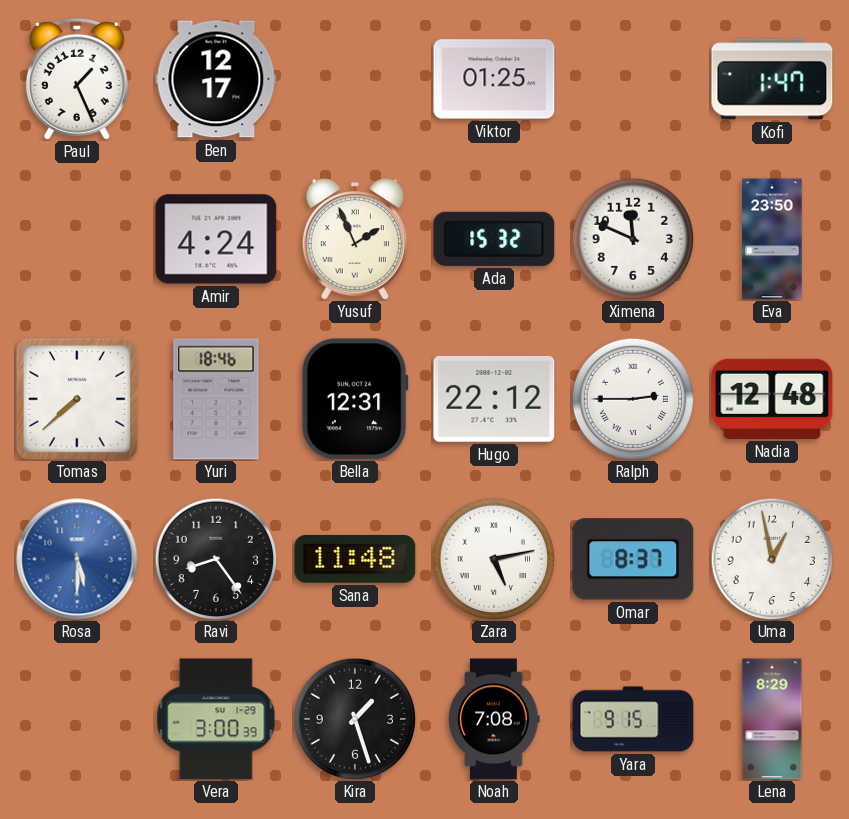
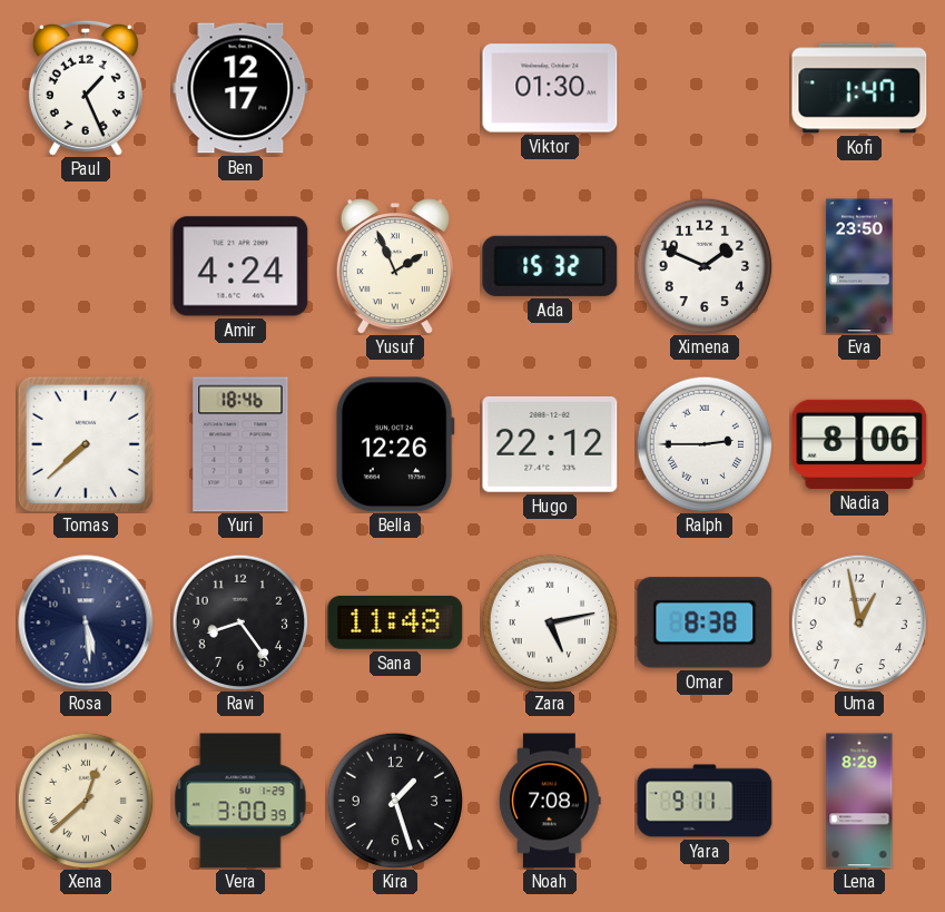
Viktor: 01:25 -> 01:30 (550, 88)
Ximena: 11:49 -> 1:49 (705, 266)
Bella: 12:31 -> 12:26 (395, 444)
Nadia: 12:48 -> 8:06 (859, 444)
Rosa: 5:30 -> 5:29 (86, 622)
Rosa dial: blue -> navy (86, 622)
Omar: 8:37 -> 8:38 (705, 622)
Xena: none -> 12:38 (86, 801)
Yara: 9:15 -> 9:11 (705, 801)
